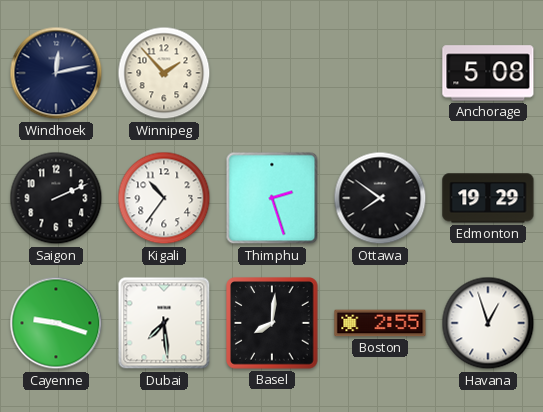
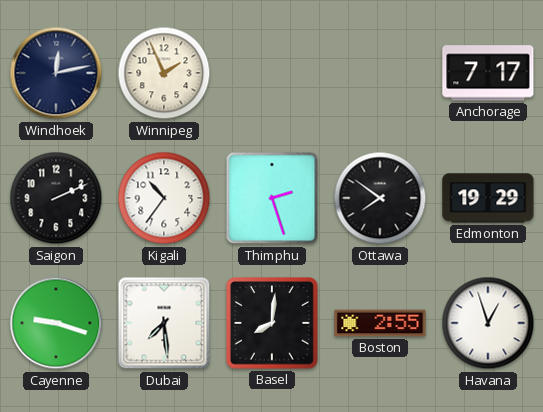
Winnipeg: 1:53 -> 1:56 (164, 73)
Anchorage: 5:08 -> 7:17 (488, 73)
